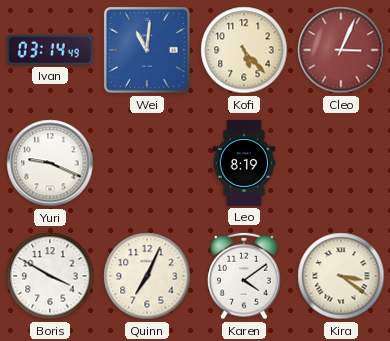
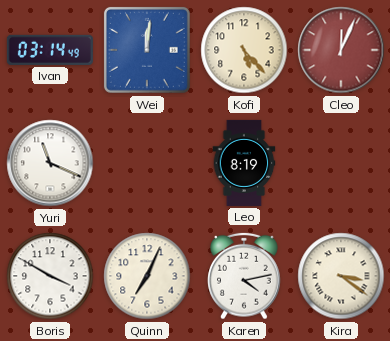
Wei: 11:01 -> 12:01 (147, 50)
Cleo: 3:04 -> 12:04 (341, 50)
Yuri: 9:19 -> 11:19 (50, 163)
Karen: 4:09 -> 4:13 (244, 276)
